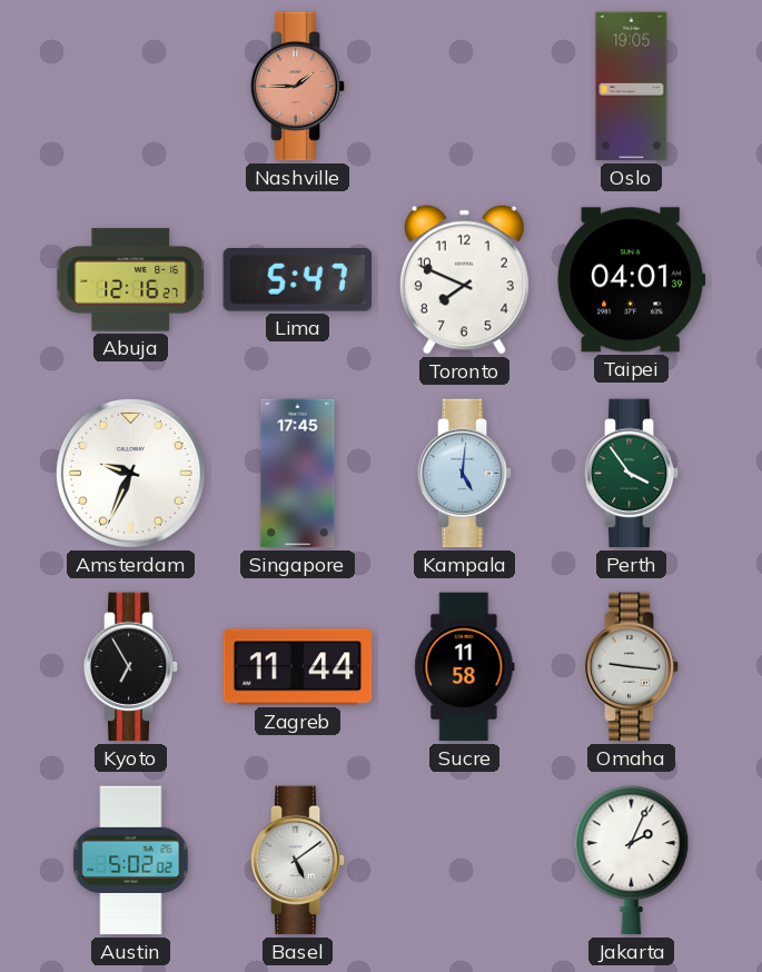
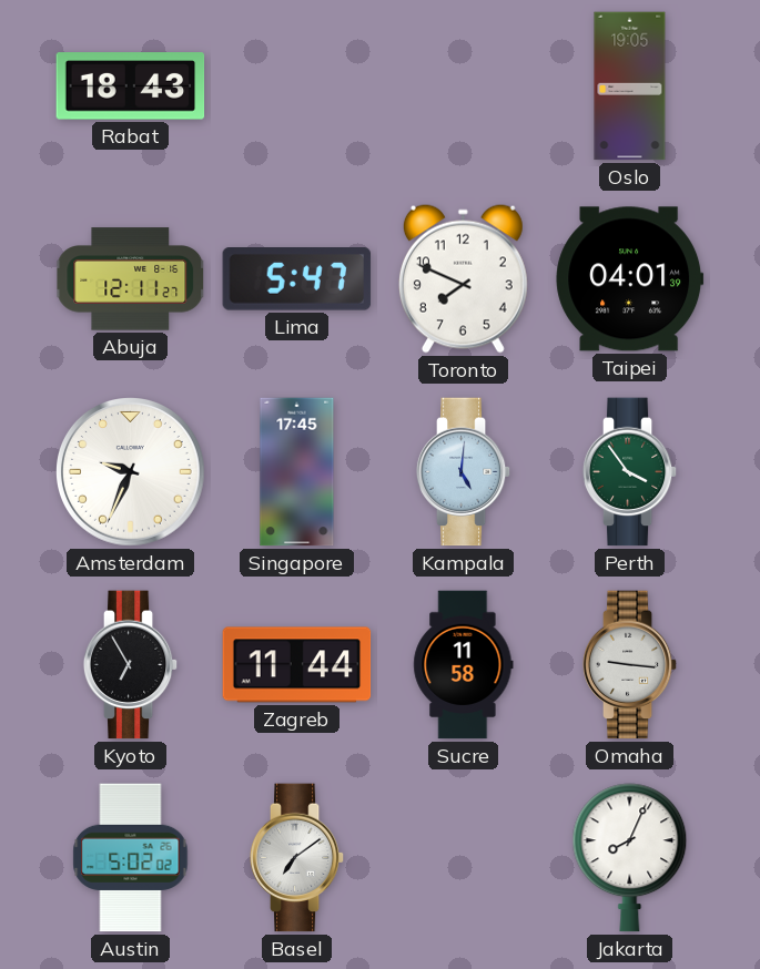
Rabat: none -> 18:43 (131, 86)
Nashville: 1:45 -> none (298, 87)
Abuja: 12:16 -> 12:11 (131, 279)
Basel: 5:09 -> 7:09 (297, 858)
Jakarta: 2:04 -> 8:04 (630, 858)
